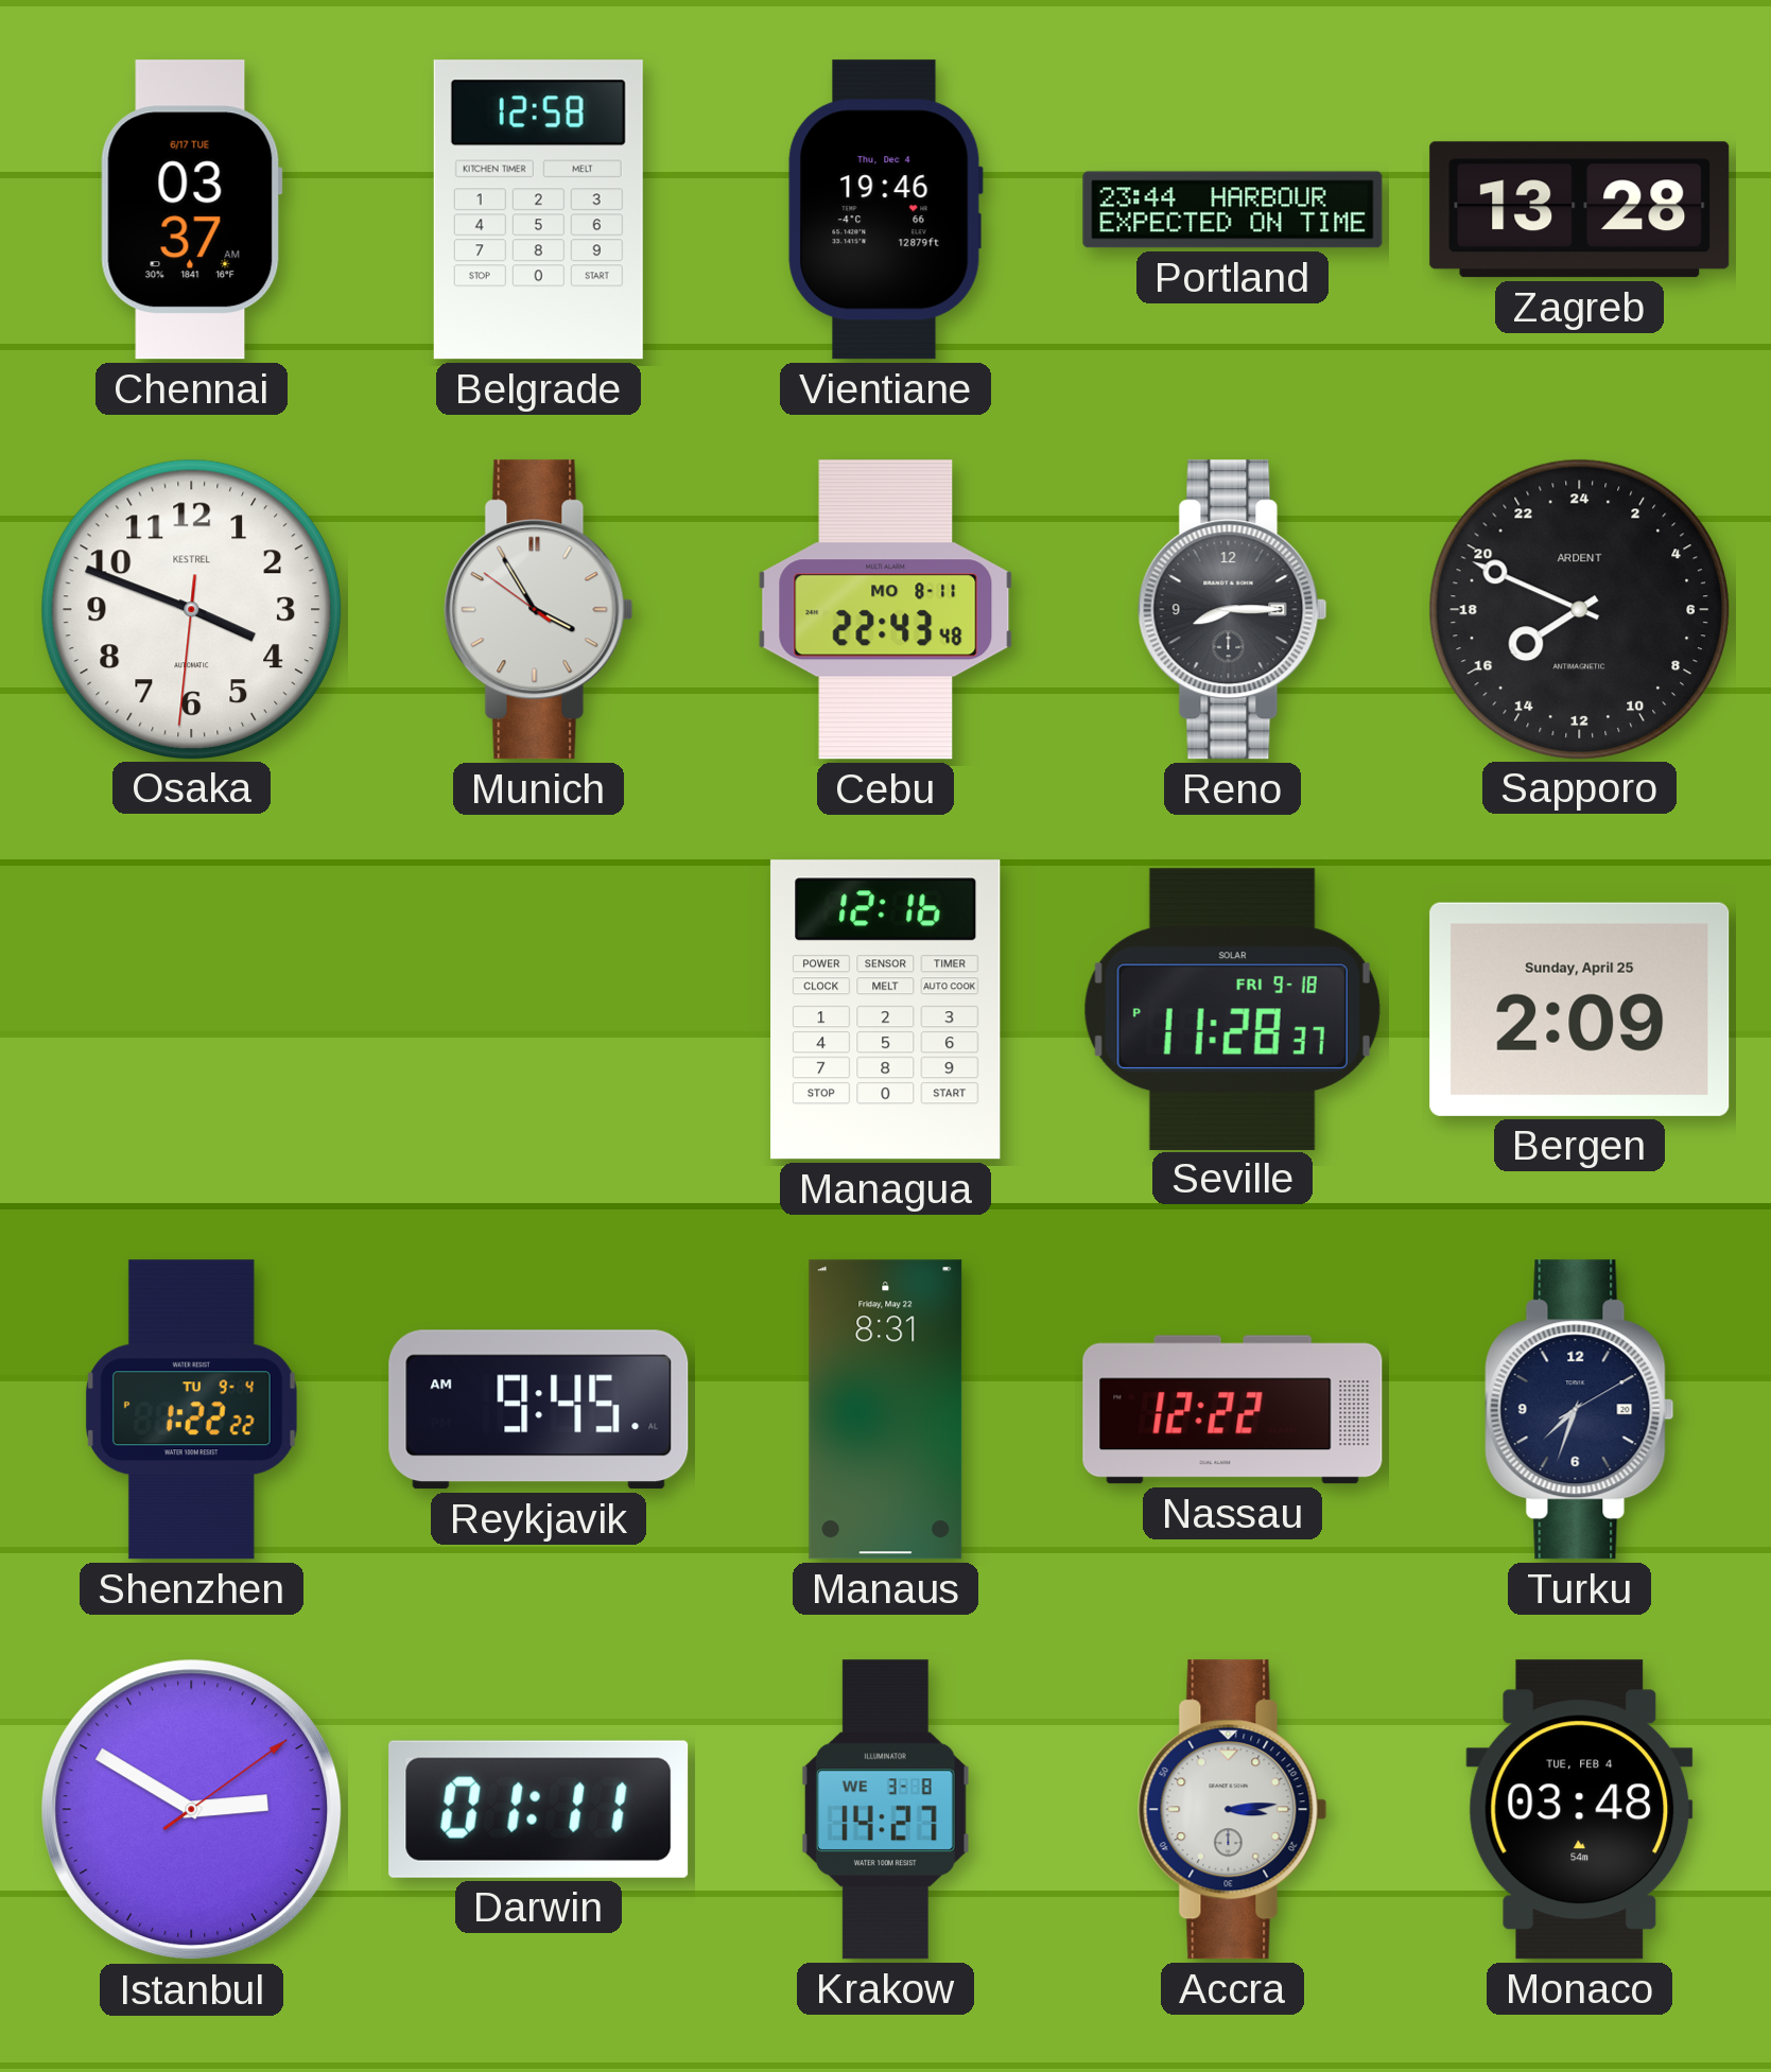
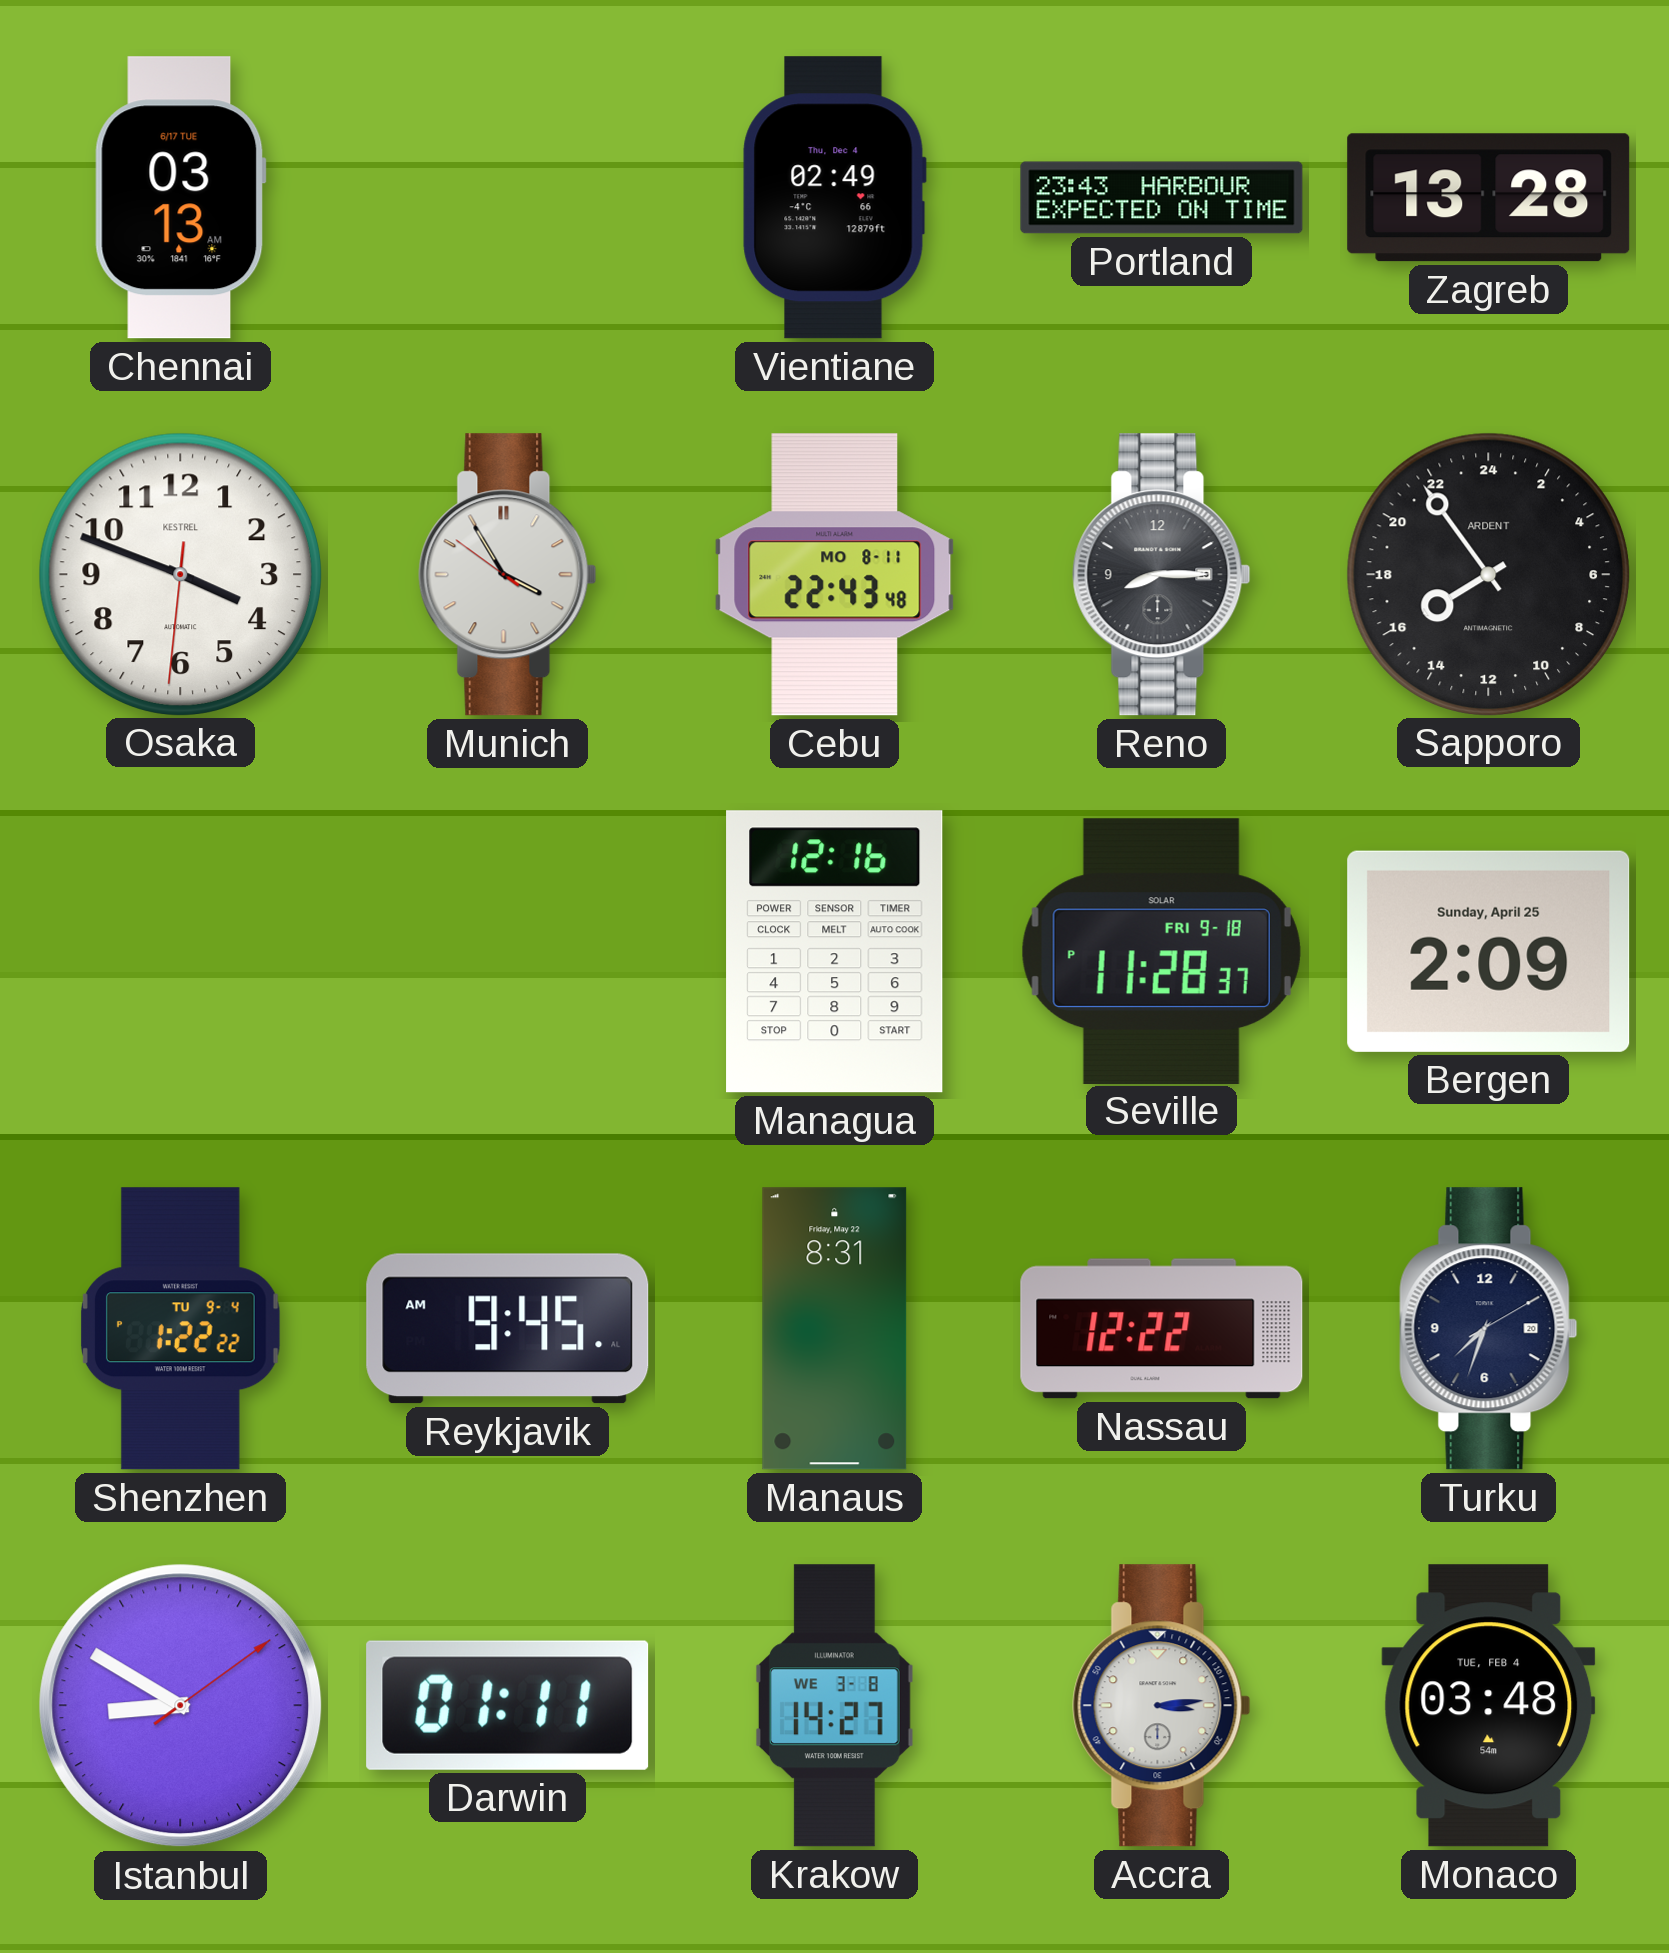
Chennai: 03:37 -> 03:13 (180, 198)
Belgrade: 12:58 -> none (538, 210)
Vientiane: 19:46 -> 02:49 (834, 198)
Portland: 23:44 -> 23:43 (1162, 198)
Sapporo: 15:49 -> 15:54 (1488, 574)
Istanbul: 2:50 -> 8:50 (181, 1706)
